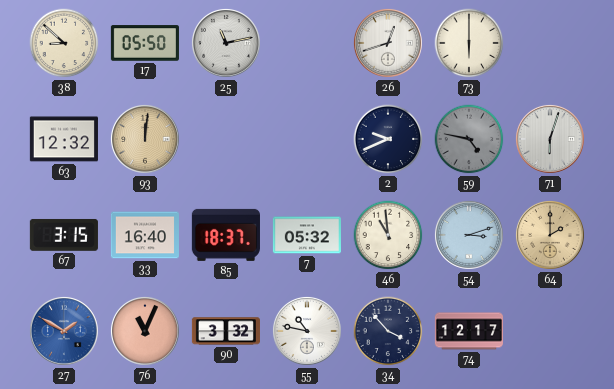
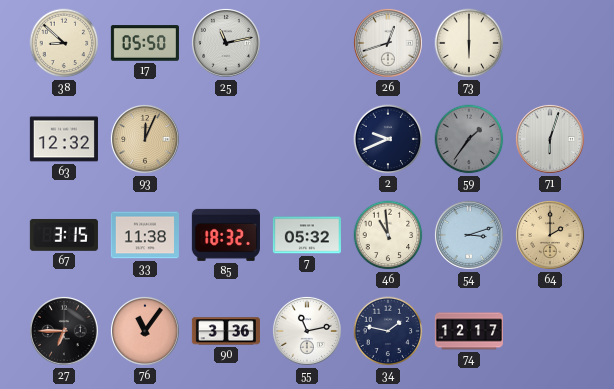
93: 12:01 -> 12:04 (145, 139)
59: 4:47 -> 1:36 (469, 139)
33: 16:40 -> 11:38 (145, 235)
85: 18:37 -> 18:32 (226, 235)
27: 1:50 -> 6:45 (64, 331)
27 dial: blue -> black (64, 331)
76: 11:04 -> 11:06 (145, 331)
90: 3:32 -> 3:36 (225, 331)
55: 10:47 -> 11:13 (307, 331)
34: 3:53 -> 1:47 (388, 331)
